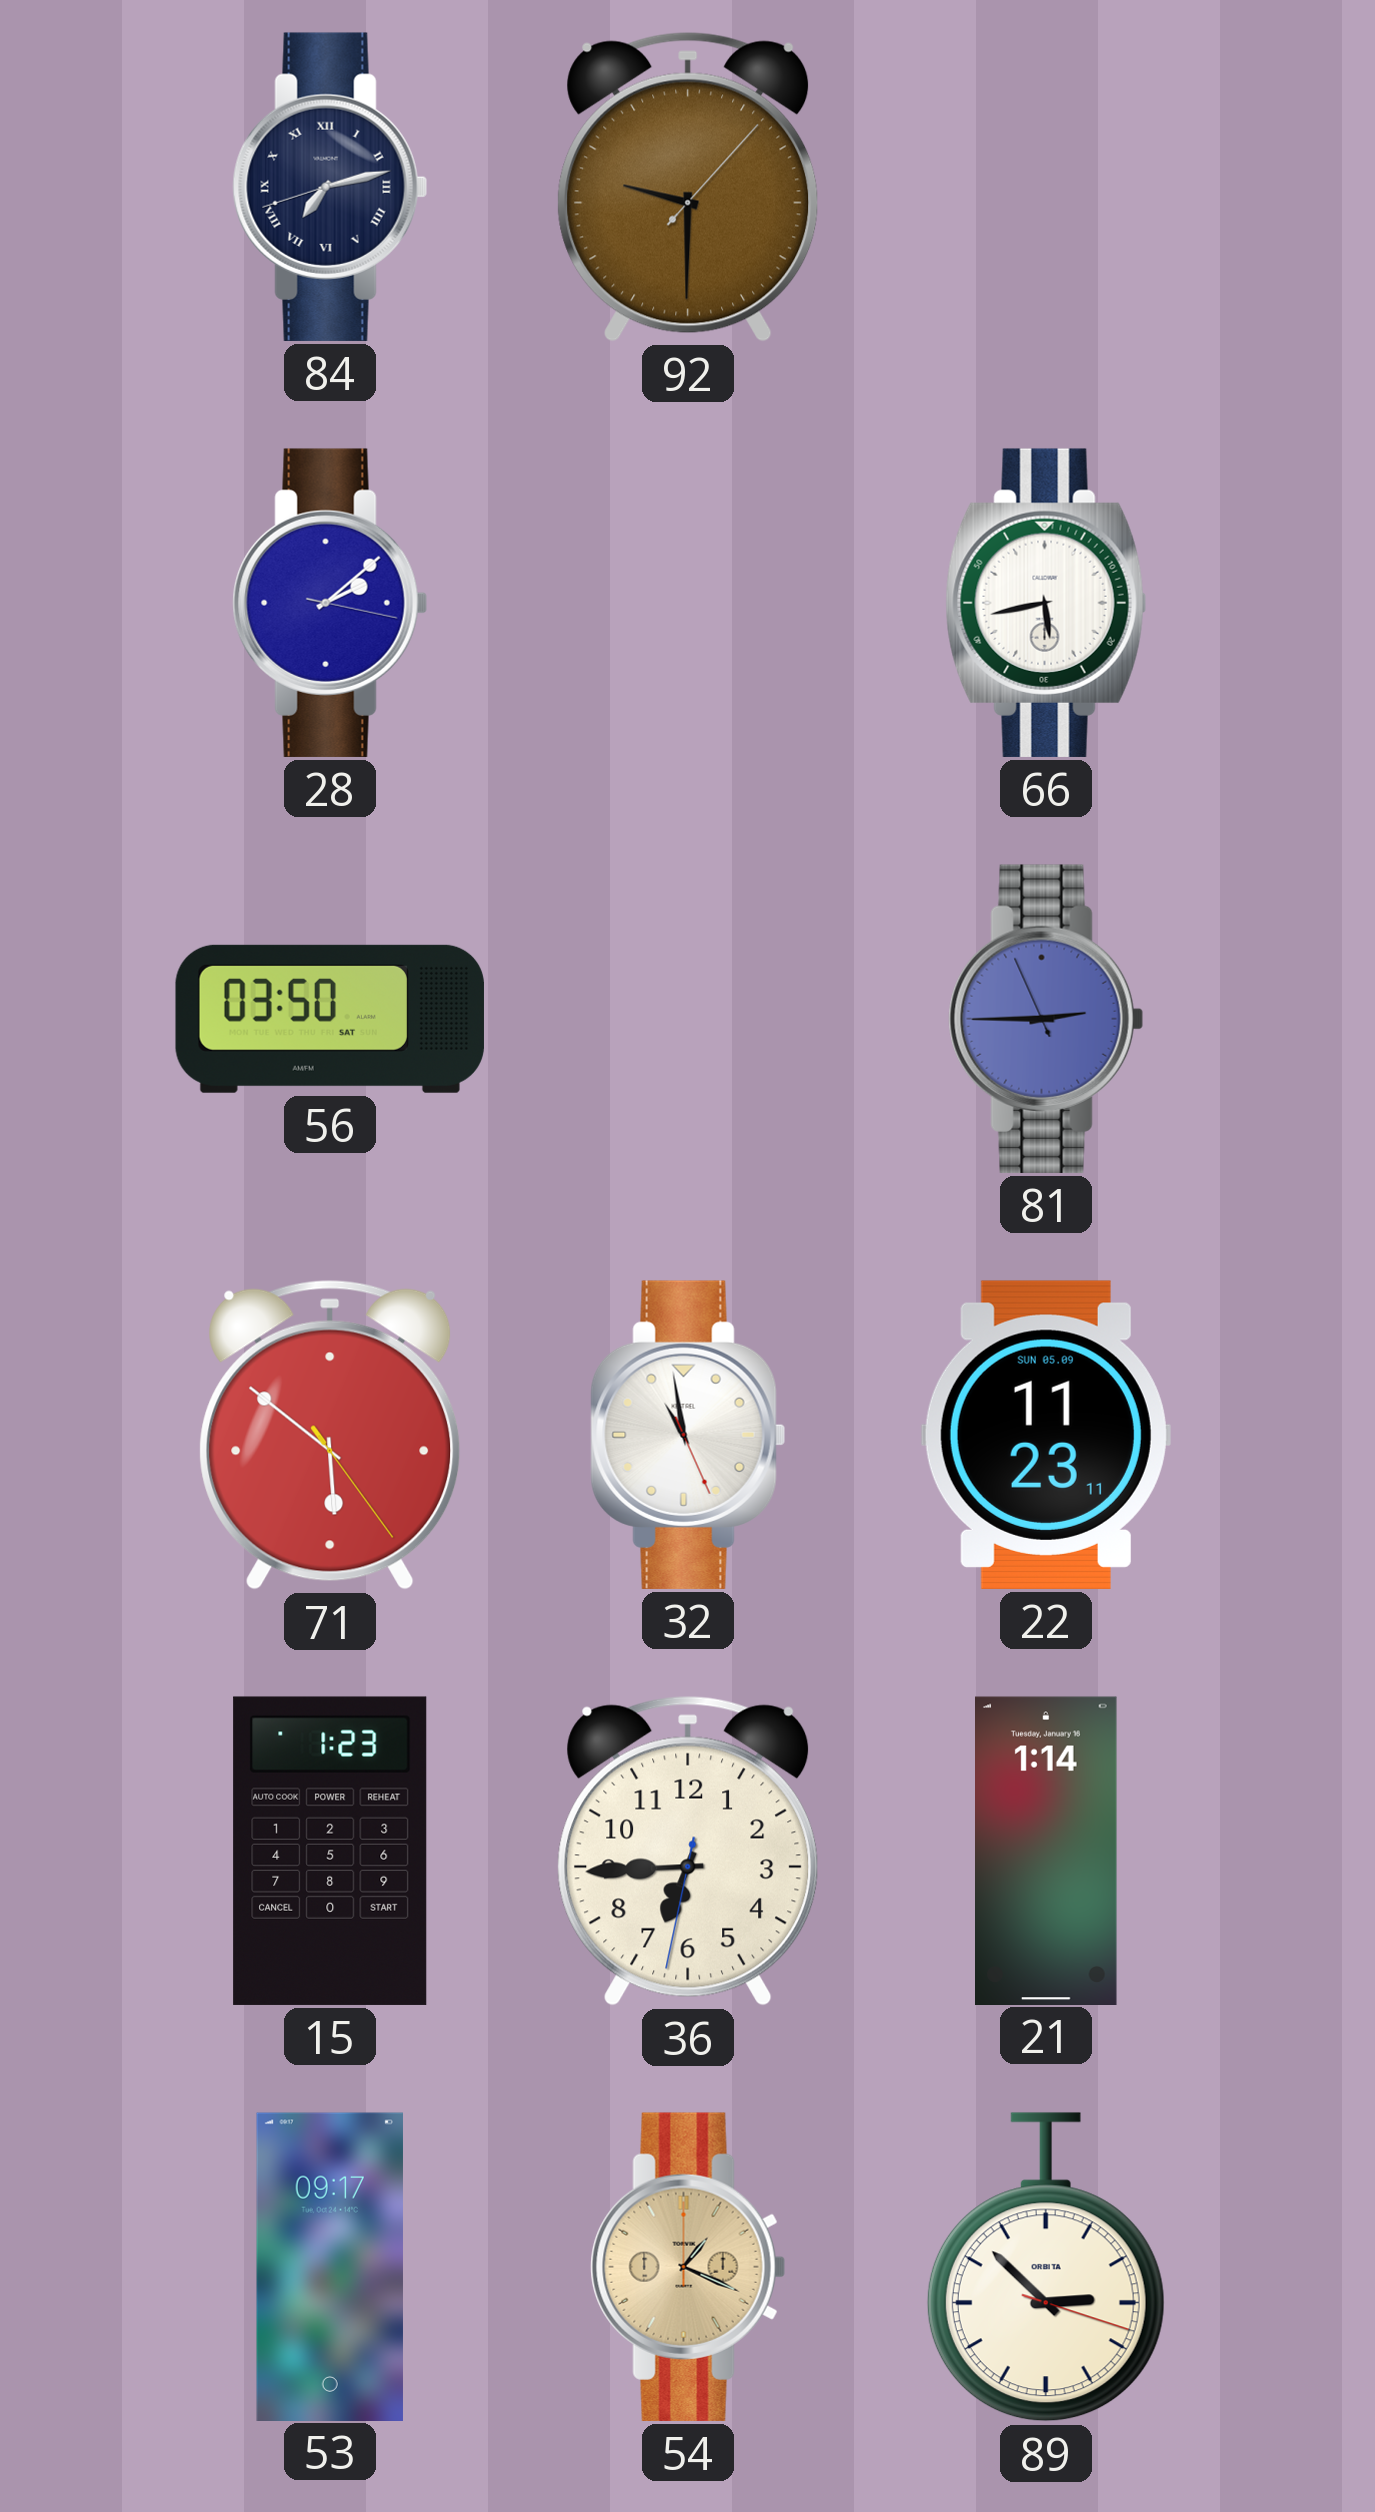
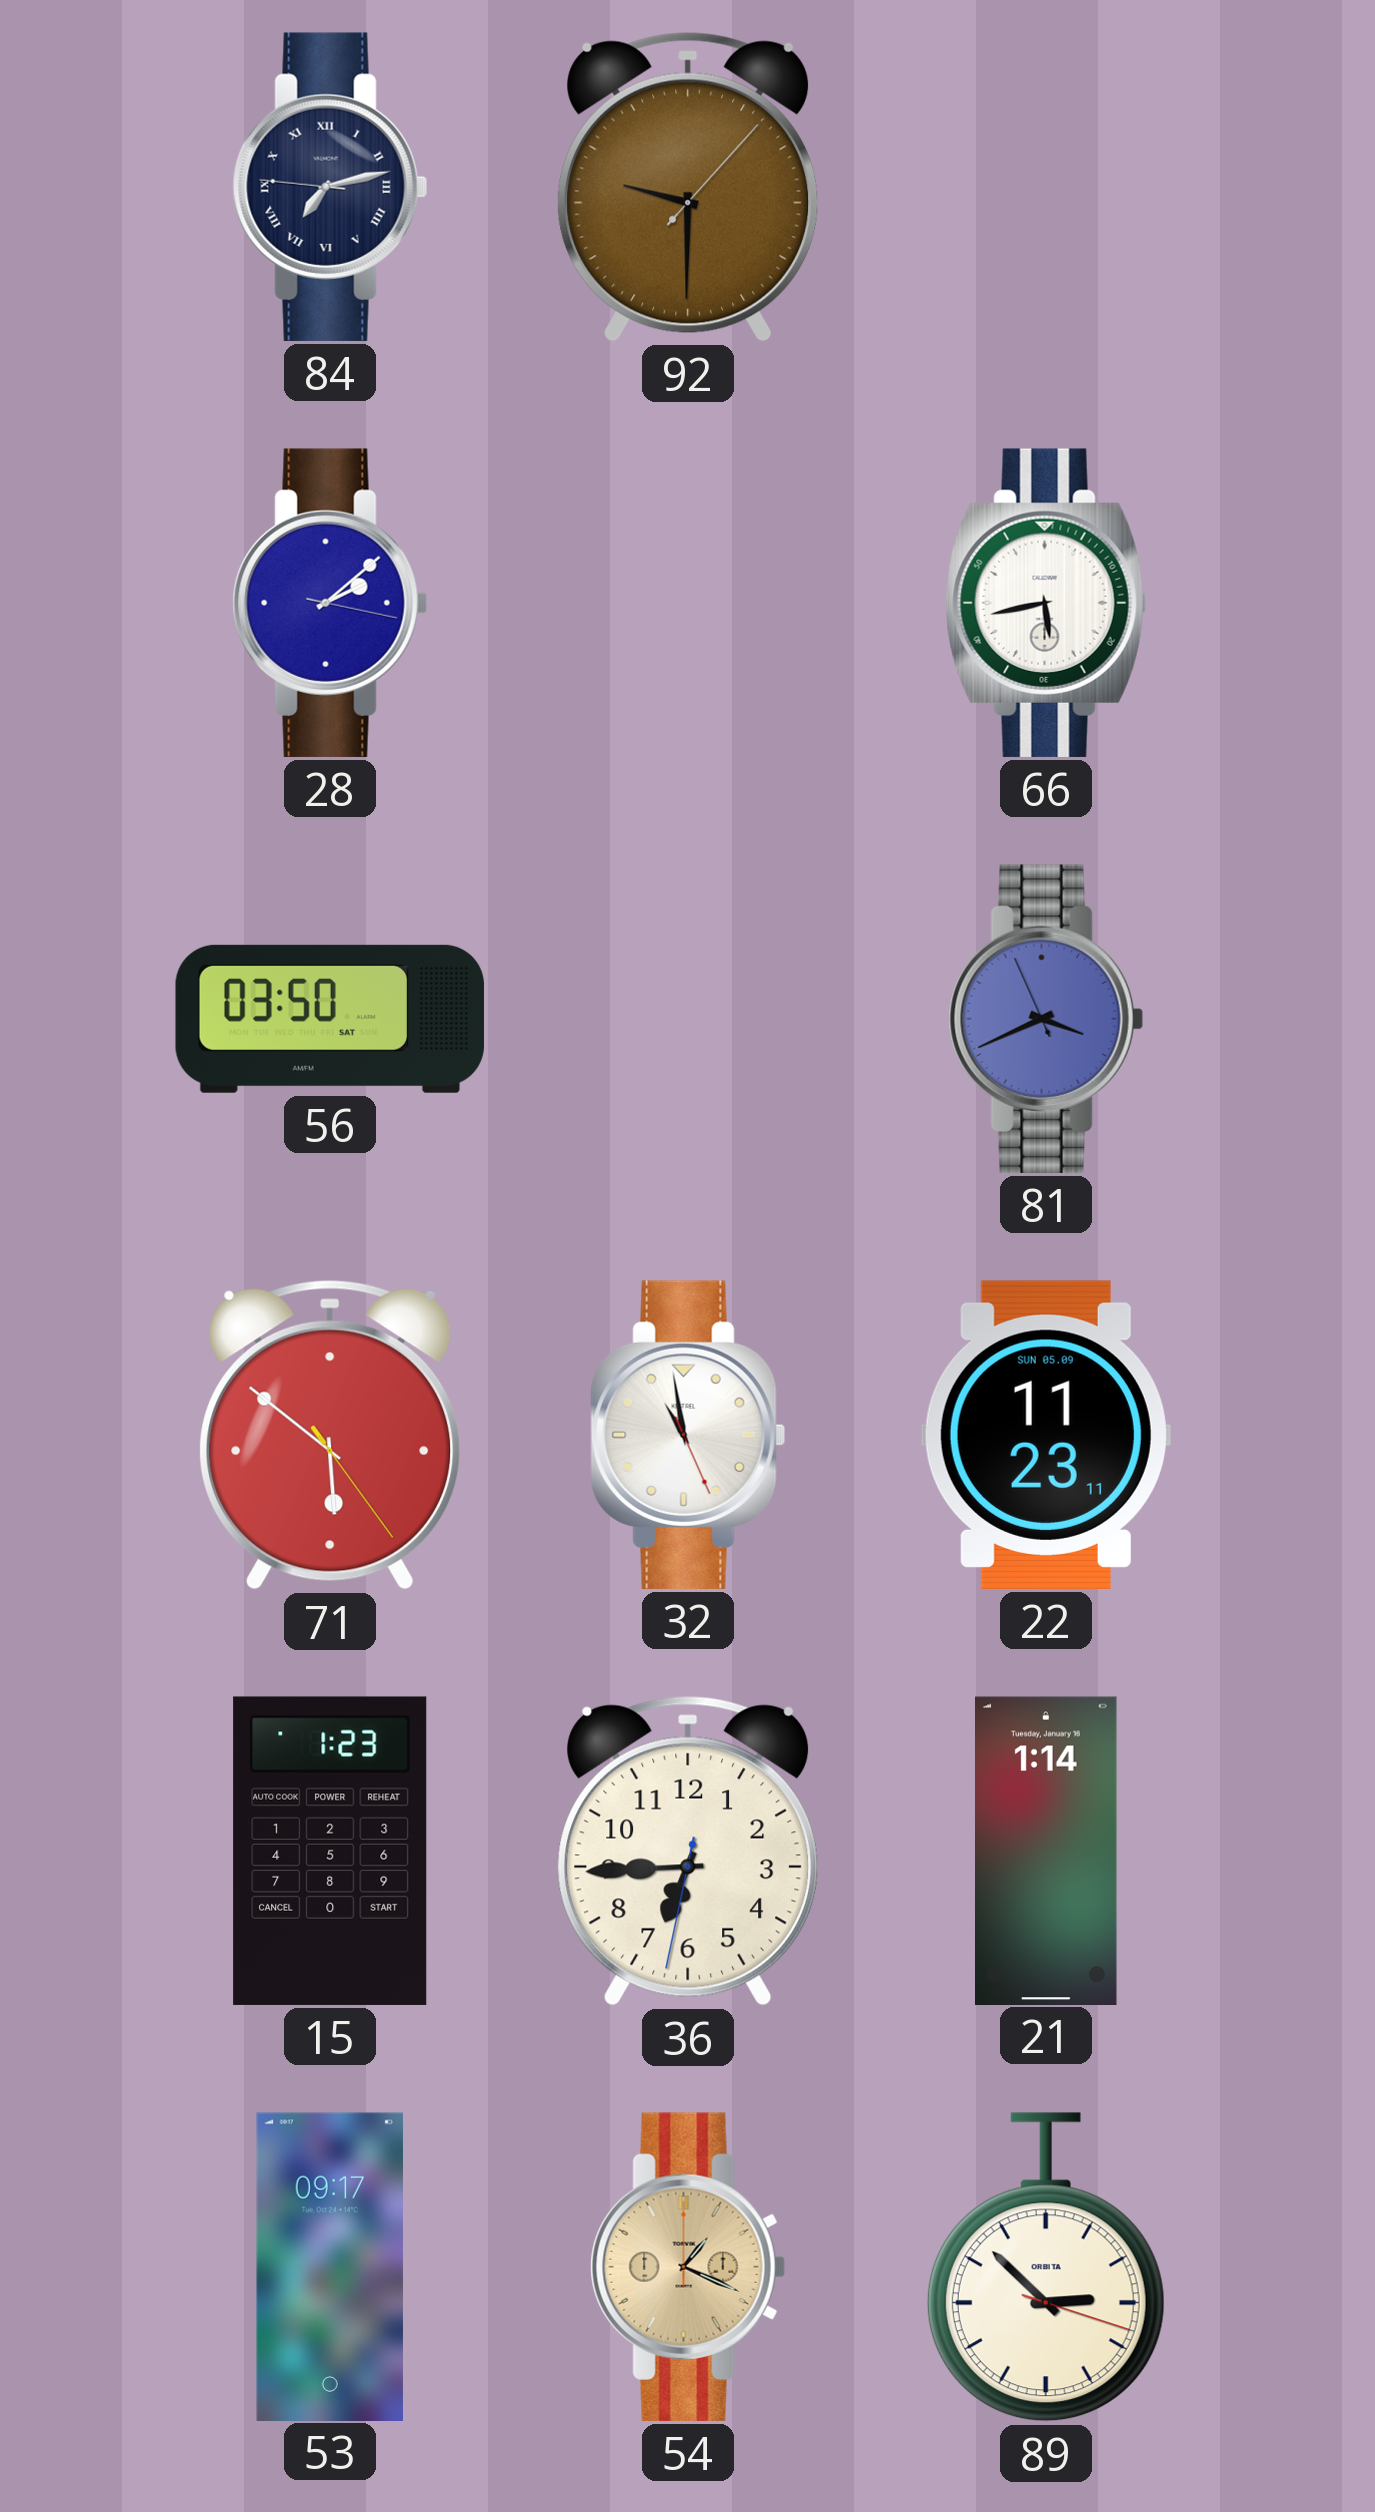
84: 7:12:42 -> 7:12:46 (330, 187)
81: 2:44 -> 3:40 (1046, 1019)
